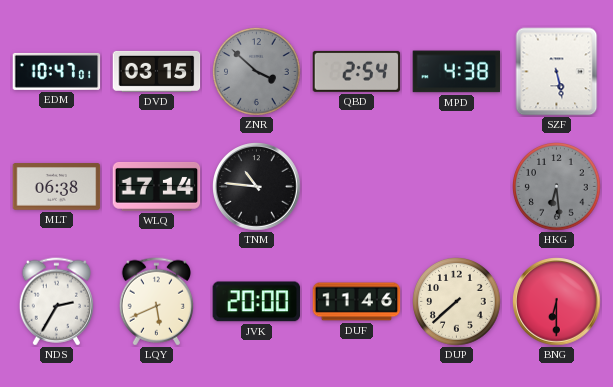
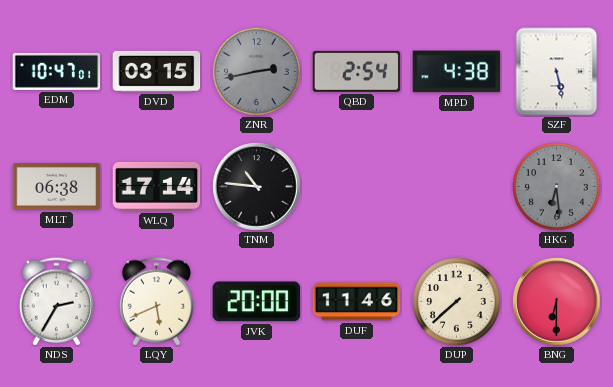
ZNR: 3:52 -> 2:43 (257, 72)
